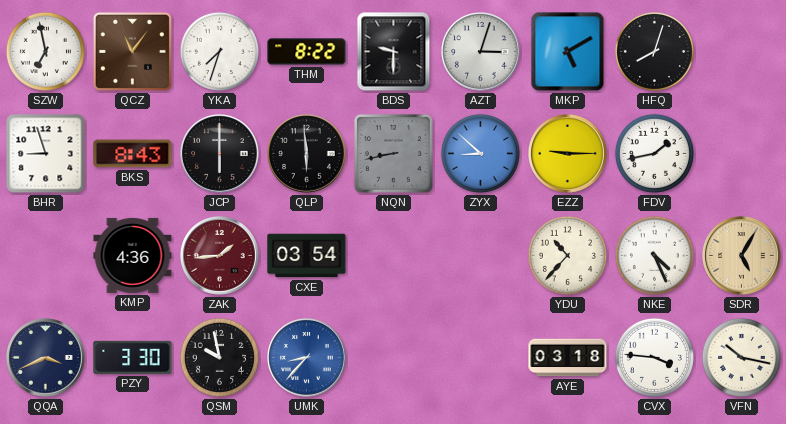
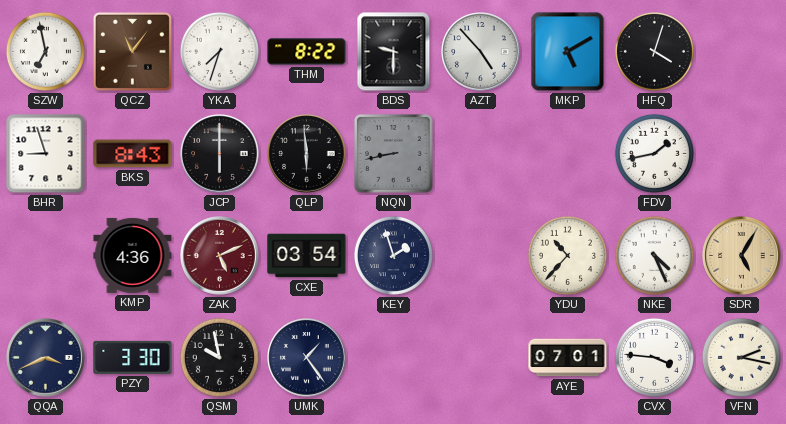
AZT: 3:03 -> 4:53 (481, 52)
HFQ: 8:03 -> 4:03 (654, 51)
ZYX: 8:52 -> none (480, 153)
EZZ: 9:15 -> none (568, 154)
ZAK: 1:44 -> 5:11 (220, 256)
KEY: none -> 1:57 (393, 255)
UMK: 8:37 -> 1:24 (307, 358)
UMK dial: blue -> navy (307, 358)
AYE: 03:18 -> 07:01 (568, 358)
VFN: 10:17 -> 2:17 (741, 357)
